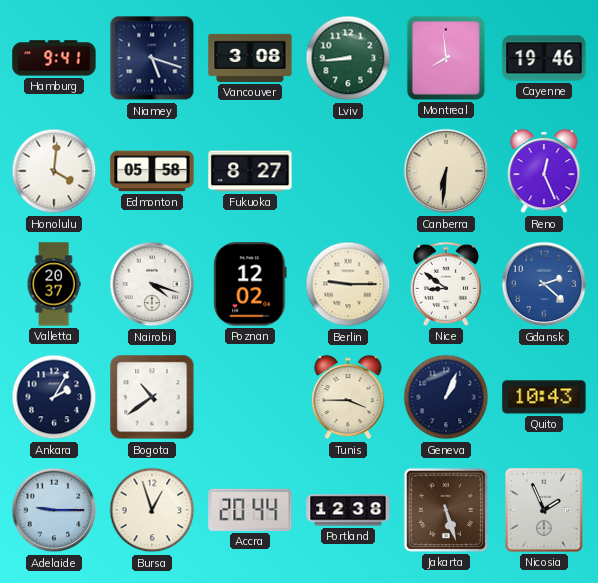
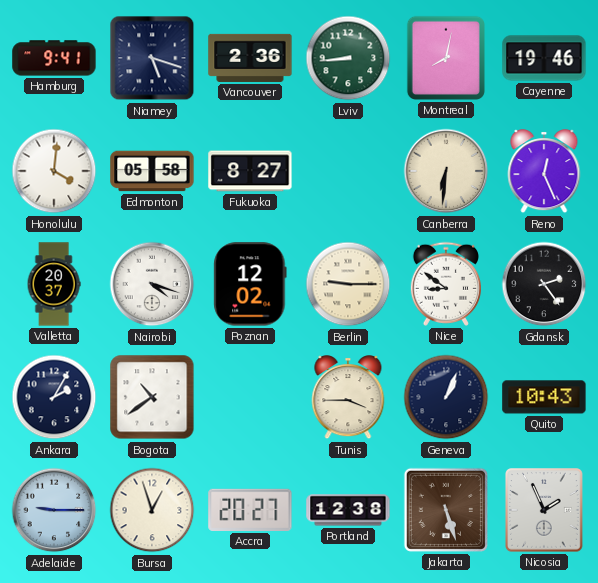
Vancouver: 3:08 -> 2:36 (250, 58)
Montreal: 7:59 -> 8:02 (446, 58)
Gdansk: 2:22 -> 2:24 (544, 284)
Gdansk dial: blue -> black (544, 284)
Accra: 20:44 -> 20:27 (250, 510)
